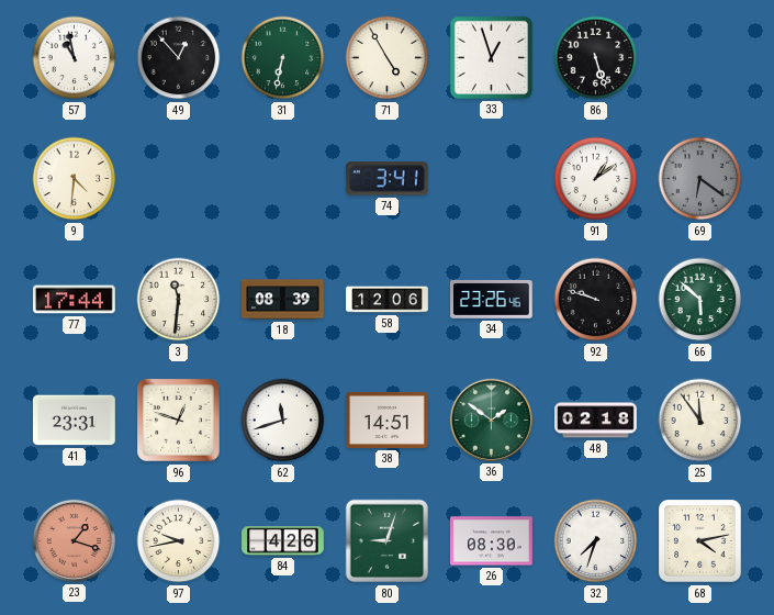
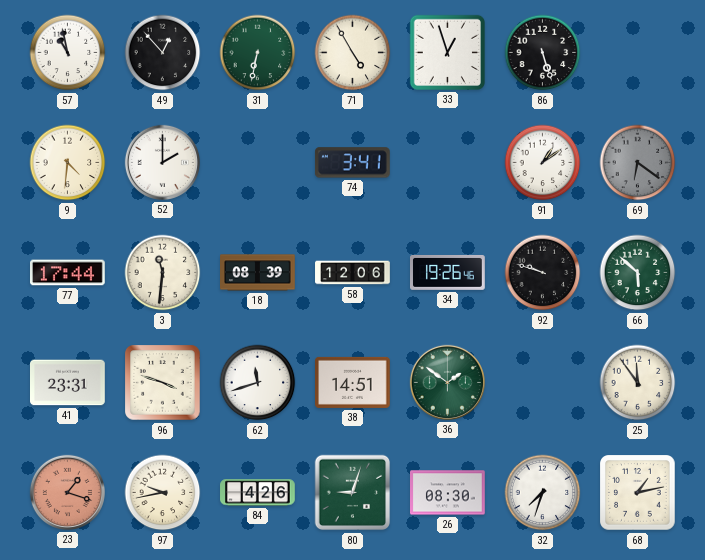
52: none -> 2:00 (162, 162)
34: 23:26 -> 19:26 (448, 272)
96: 12:48 -> 3:48 (163, 383)
48: 02:18 -> none (596, 421)
68: 4:13 -> 1:13 (638, 493)
